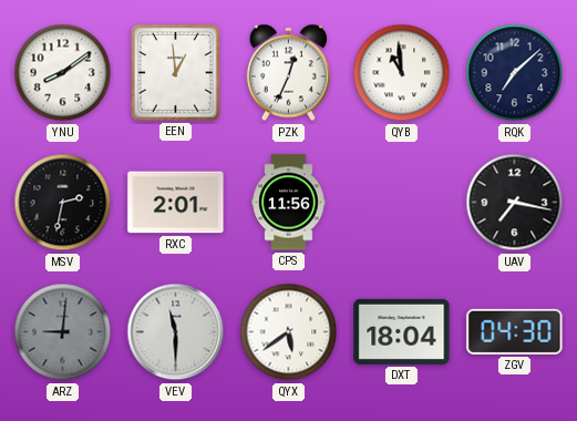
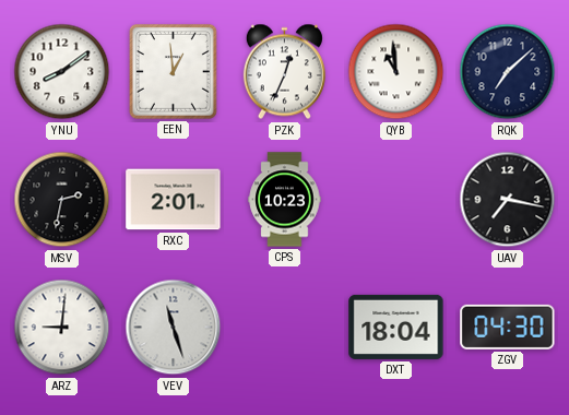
CPS: 11:56 -> 10:23 (285, 200)
ARZ dial: grey -> white (62, 328)
VEV: 11:30 -> 11:27 (174, 328)
QYX: 5:39 -> none (289, 332)
